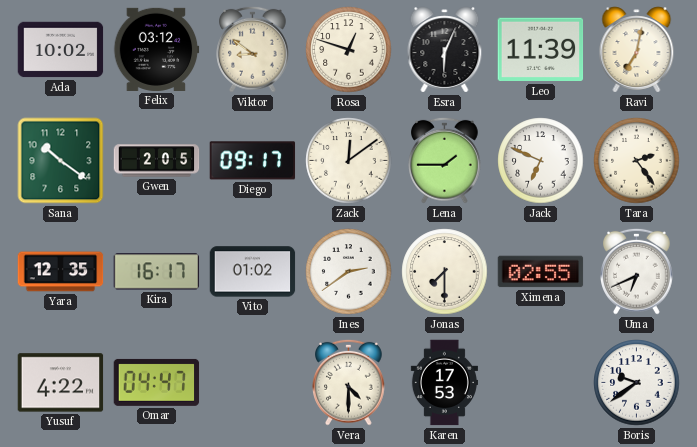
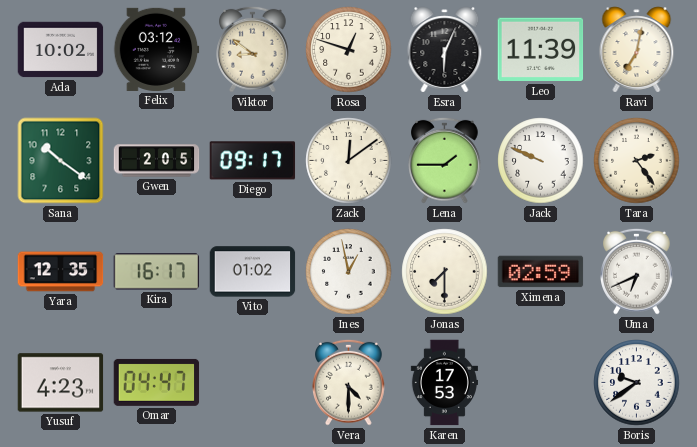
Jack: 6:49 -> 9:49 (541, 161)
Ines: 2:39 -> 12:58 (349, 272)
Ximena: 02:55 -> 02:59 (541, 272)
Yusuf: 4:22 -> 4:23 (61, 383)
